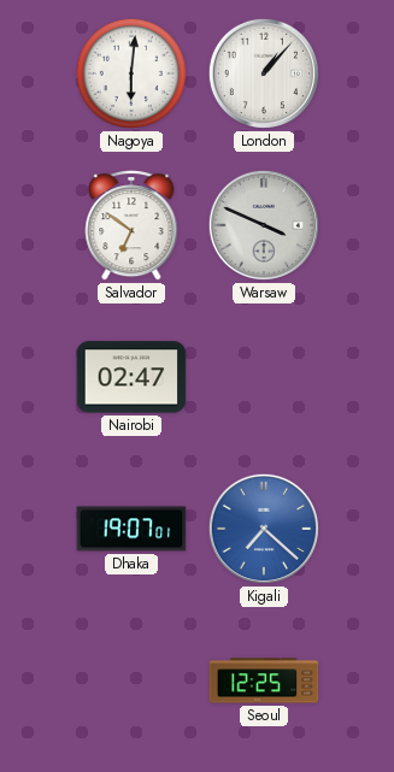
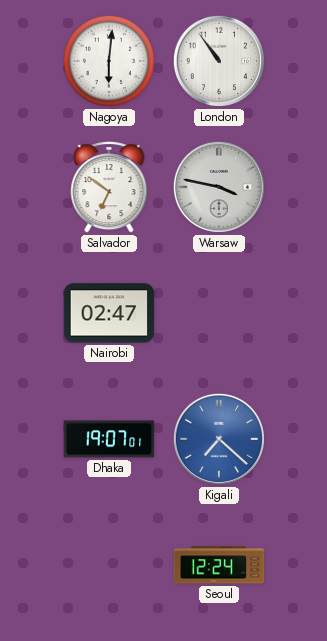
London: 1:07 -> 10:54 (219, 61)
Warsaw: 3:49 -> 3:47 (219, 187)
Seoul: 12:25 -> 12:24 (219, 565)
